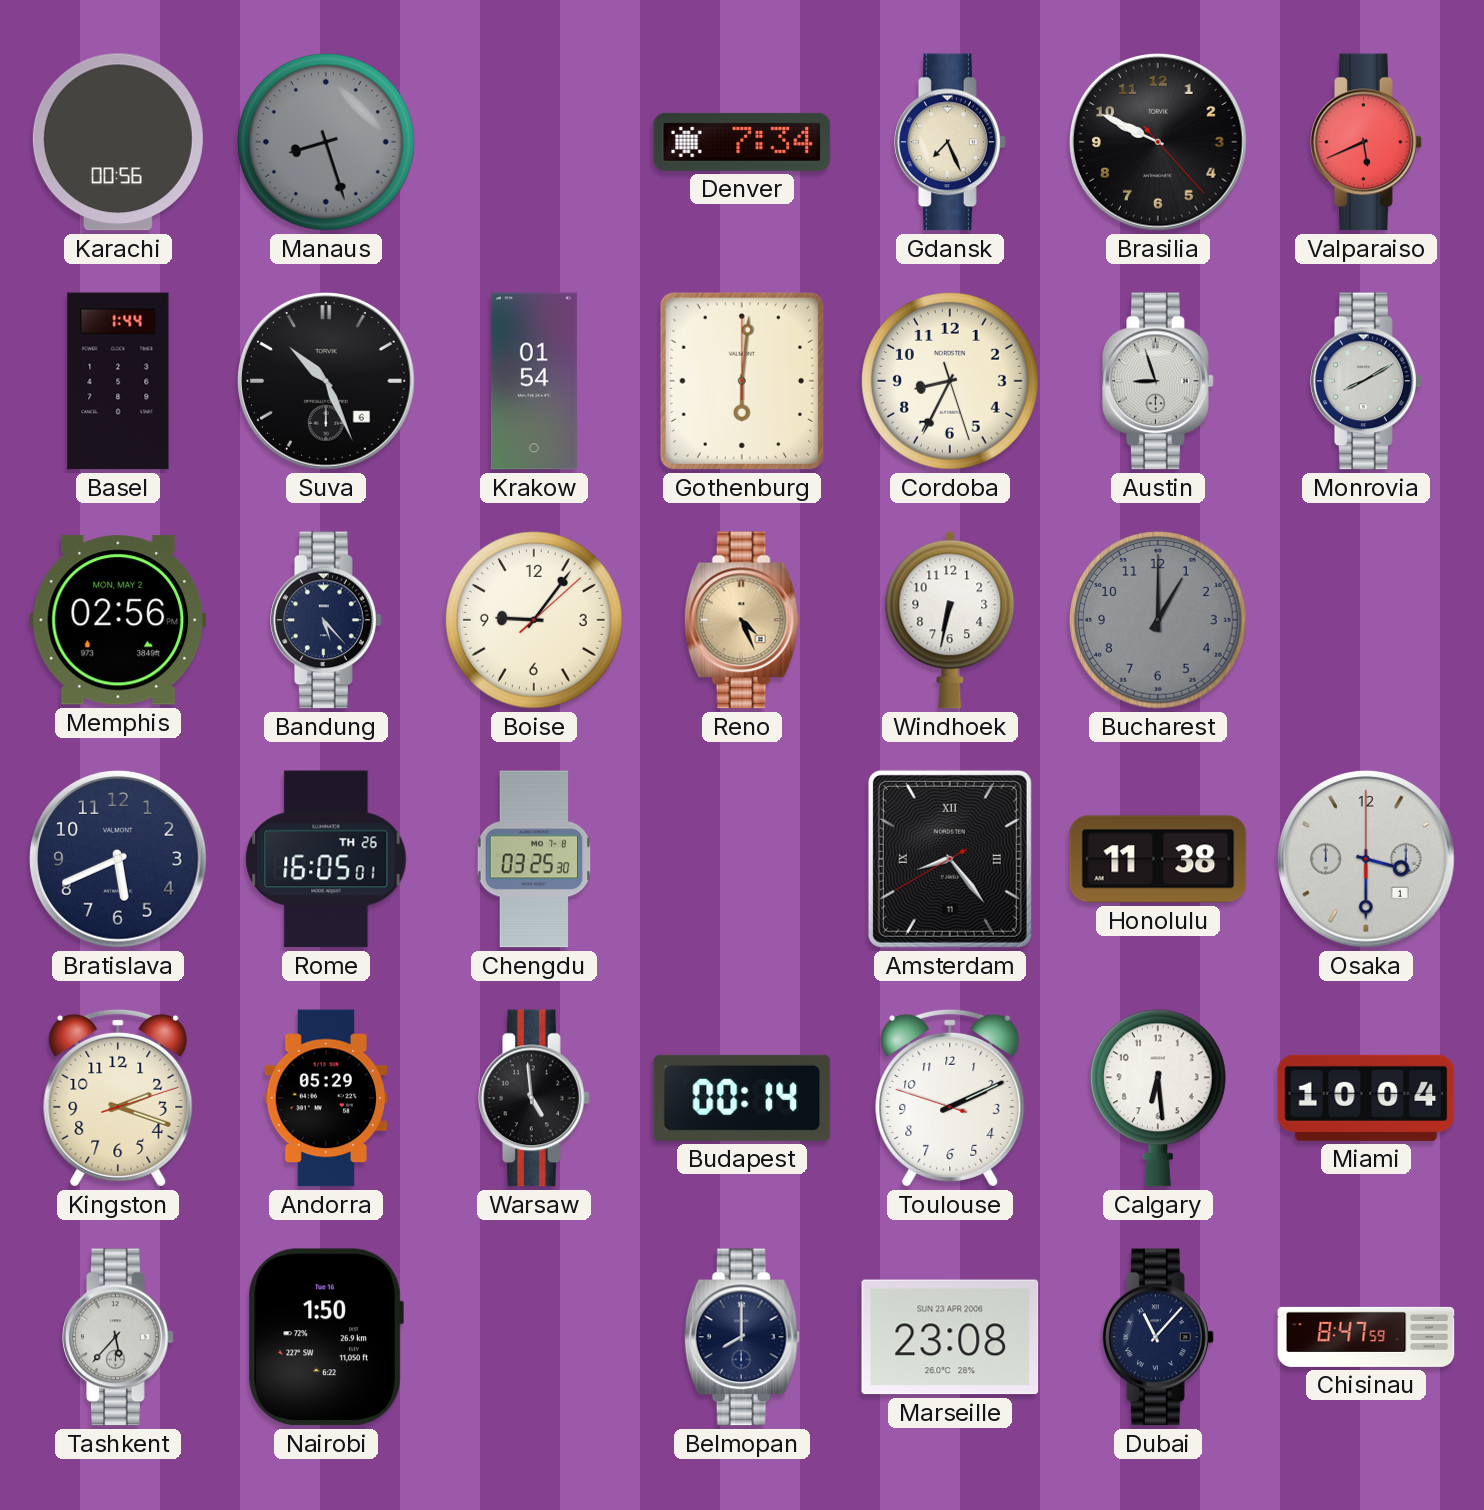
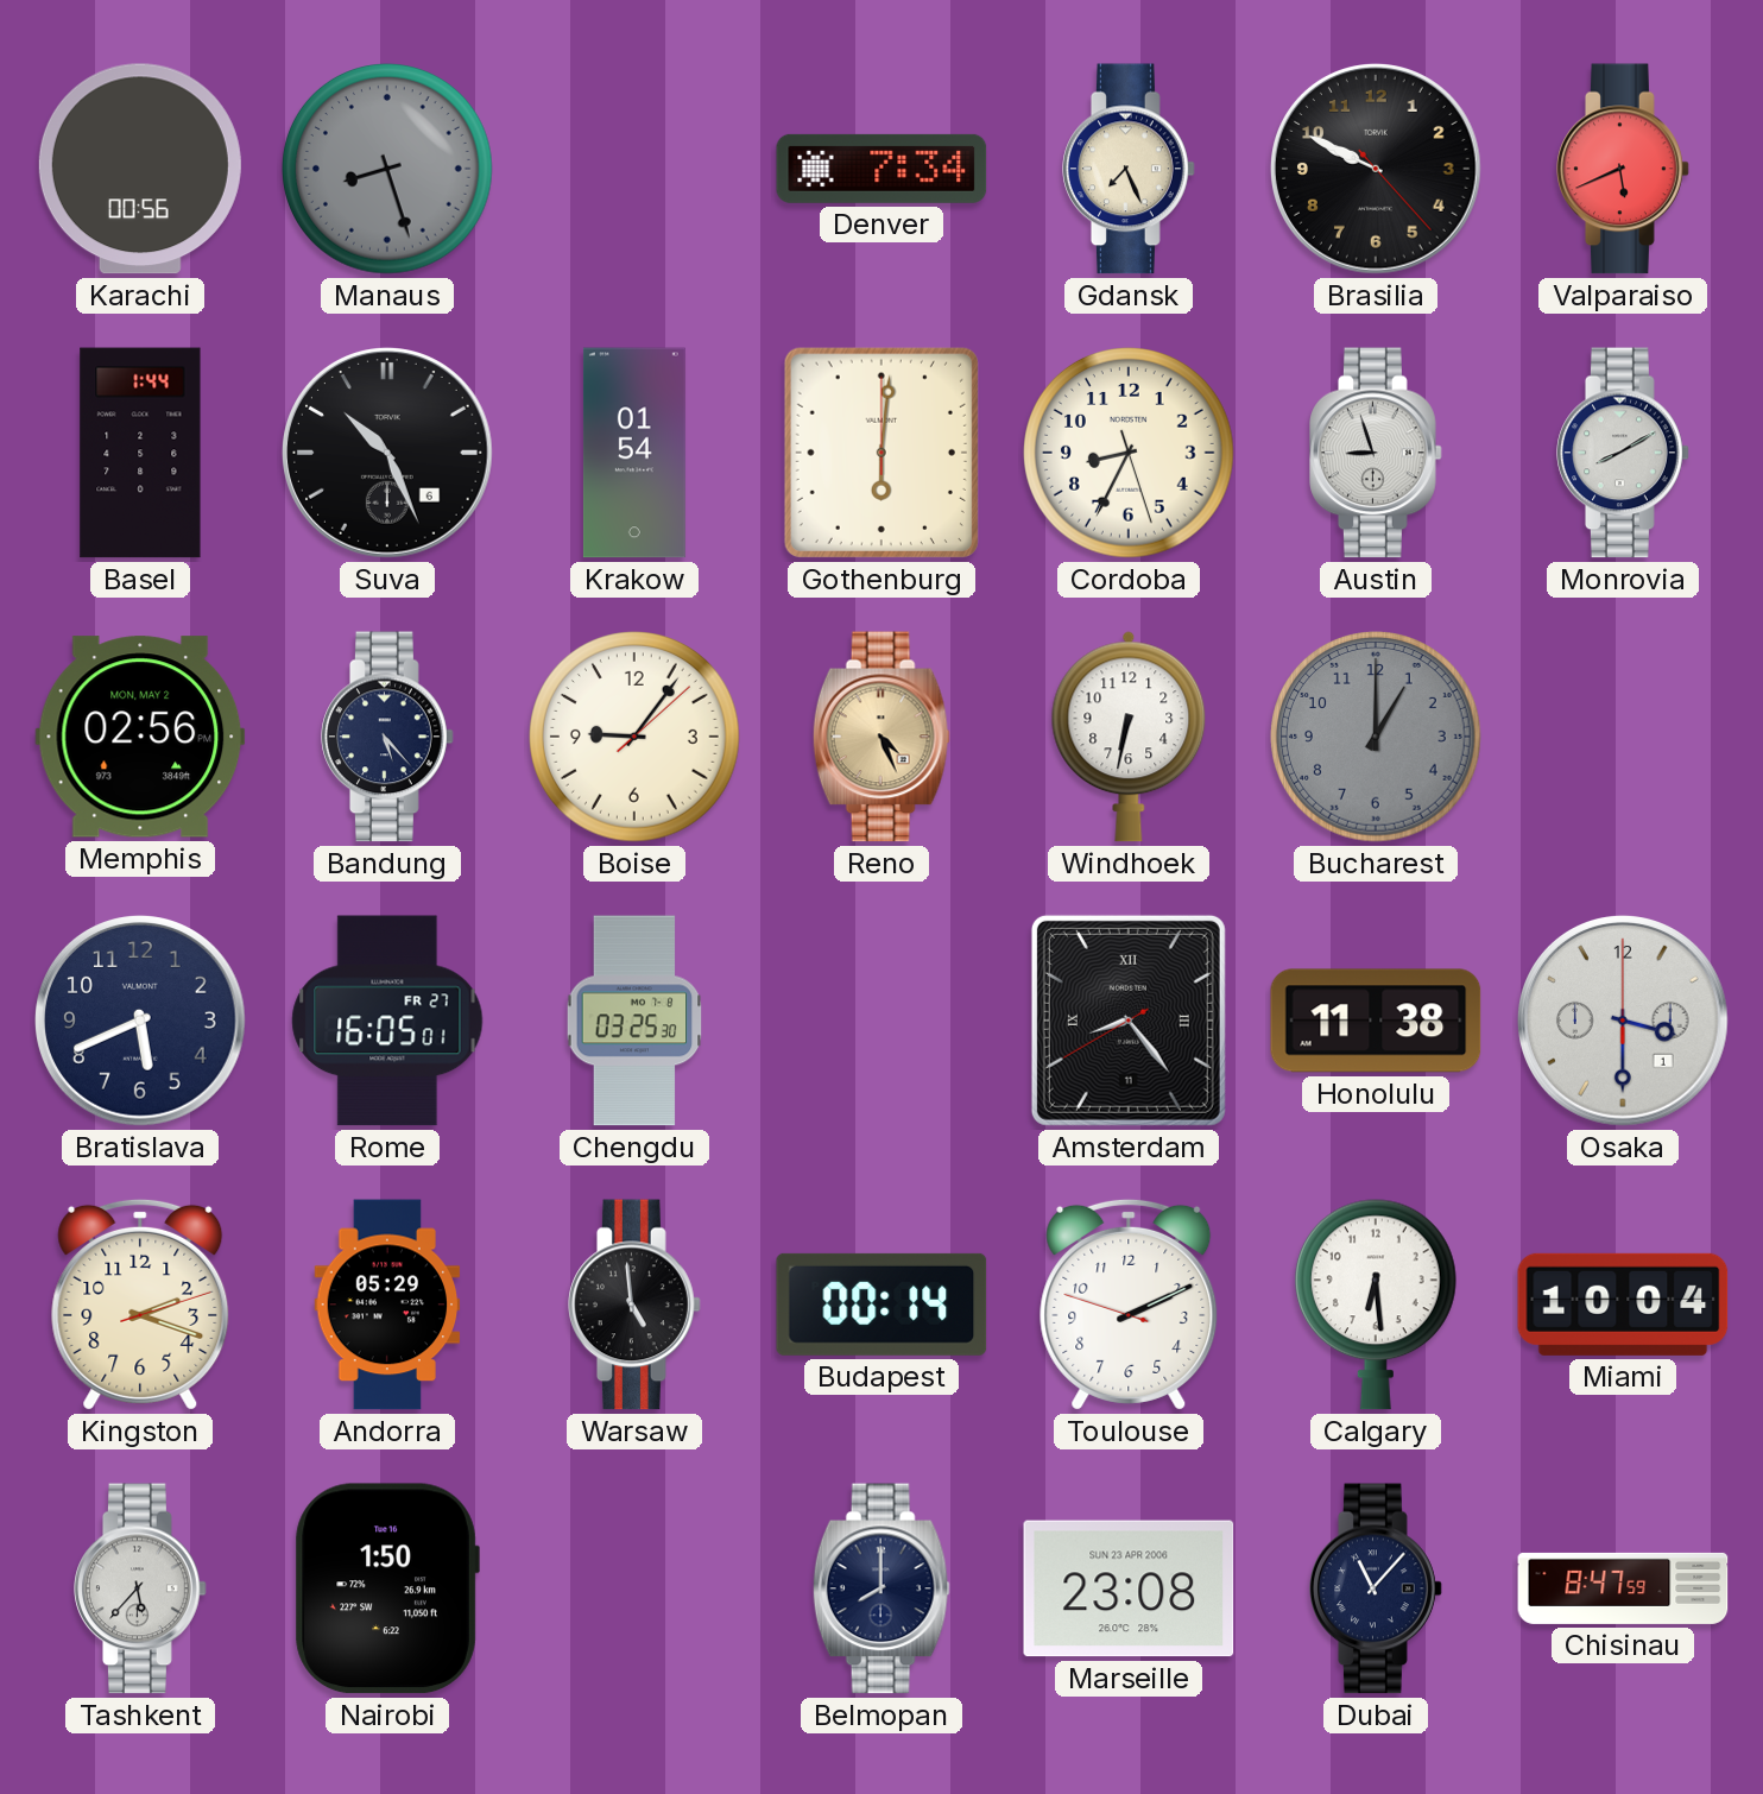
Rome date: TH 26 -> FR 27 (387, 1021)
